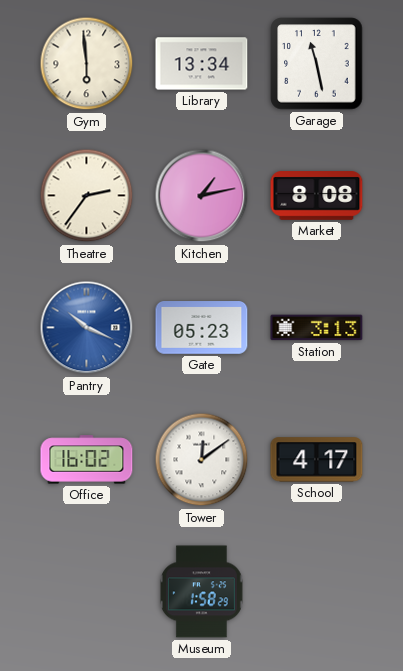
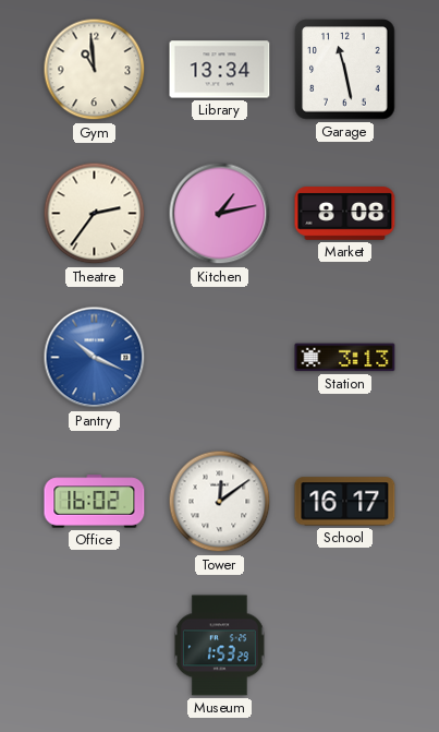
Gym: 5:59 -> 10:59 (95, 70)
Gate: 05:23 -> none (202, 328)
School: 4:17 -> 16:17 (345, 502)
Museum: 1:58 -> 1:53 (219, 646)
